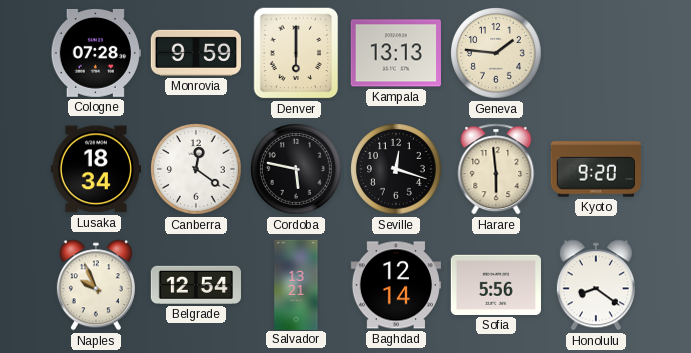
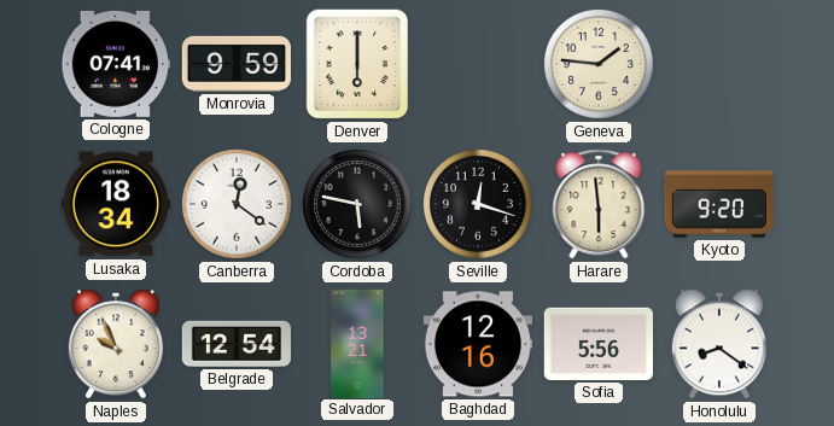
Cologne: 07:28 -> 07:41 (116, 64)
Kampala: 13:13 -> none (396, 53)
Baghdad: 12:14 -> 12:16 (477, 344)
